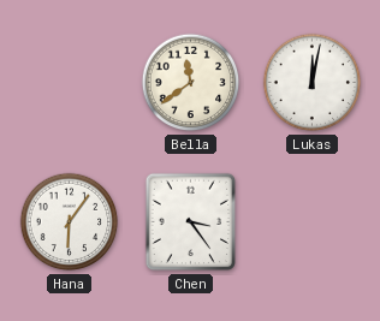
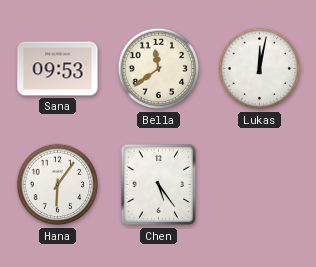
Sana: none -> 09:53 (58, 69)
Chen: 3:24 -> 5:24 (159, 185)
